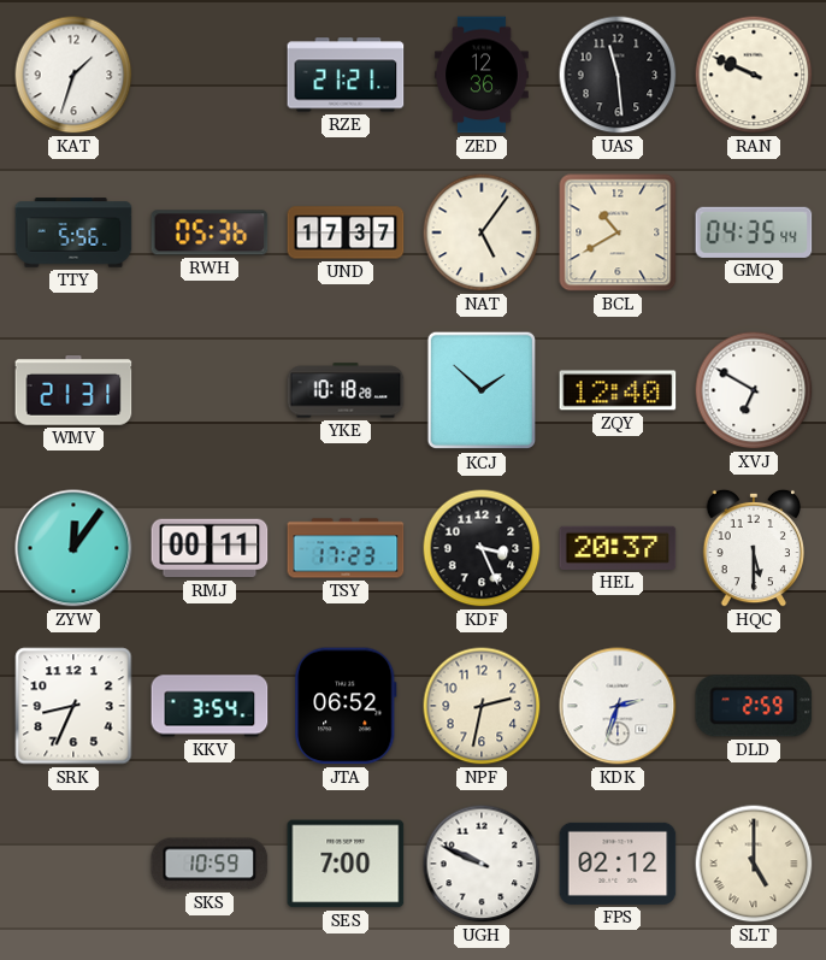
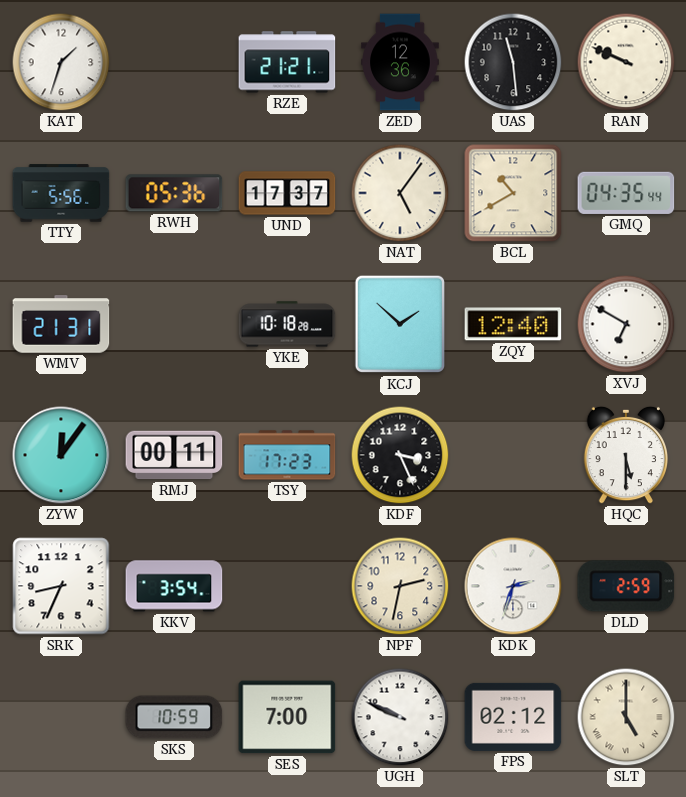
HEL: 20:37 -> none (618, 548)
JTA: 06:52 -> none (346, 706)
